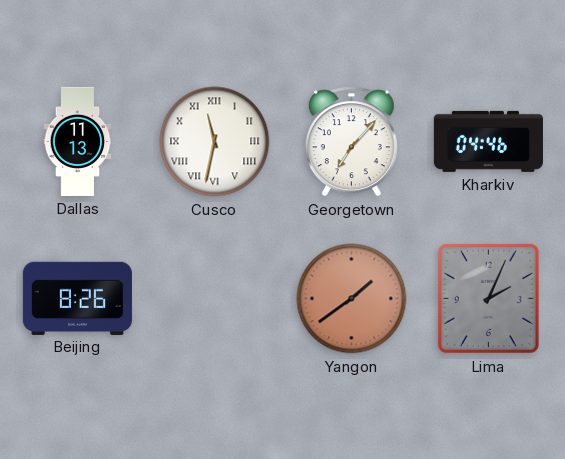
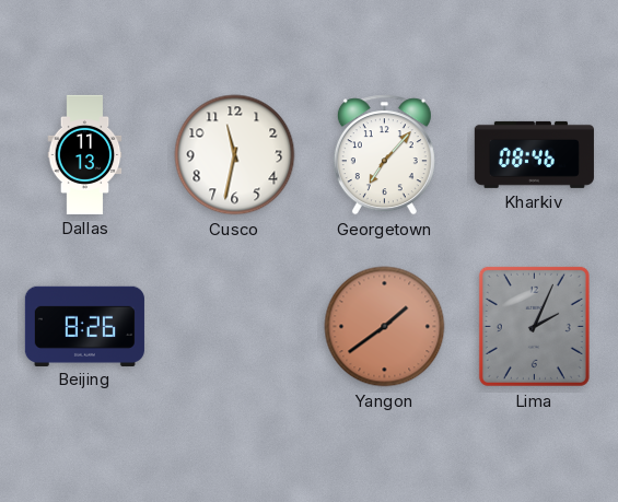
Cusco numerals: Roman -> Arabic (235, 155)
Kharkiv: 04:46 -> 08:46 (534, 154)
